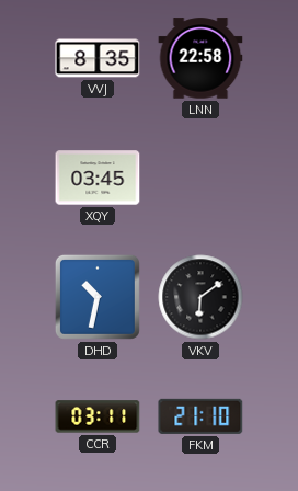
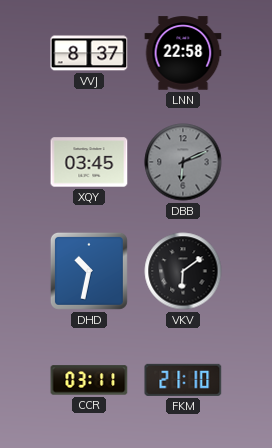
VVJ: 8:35 -> 8:37 (89, 53)
DBB: none -> 6:11 (183, 162)
